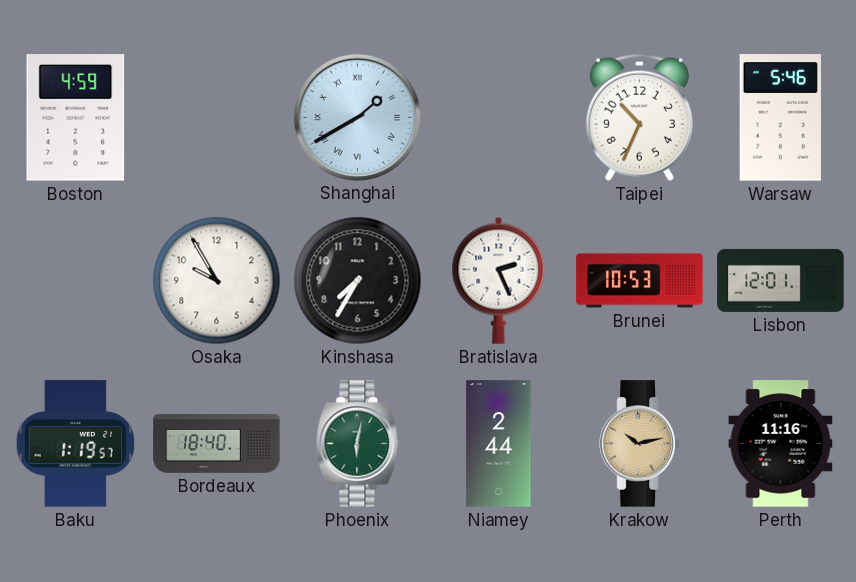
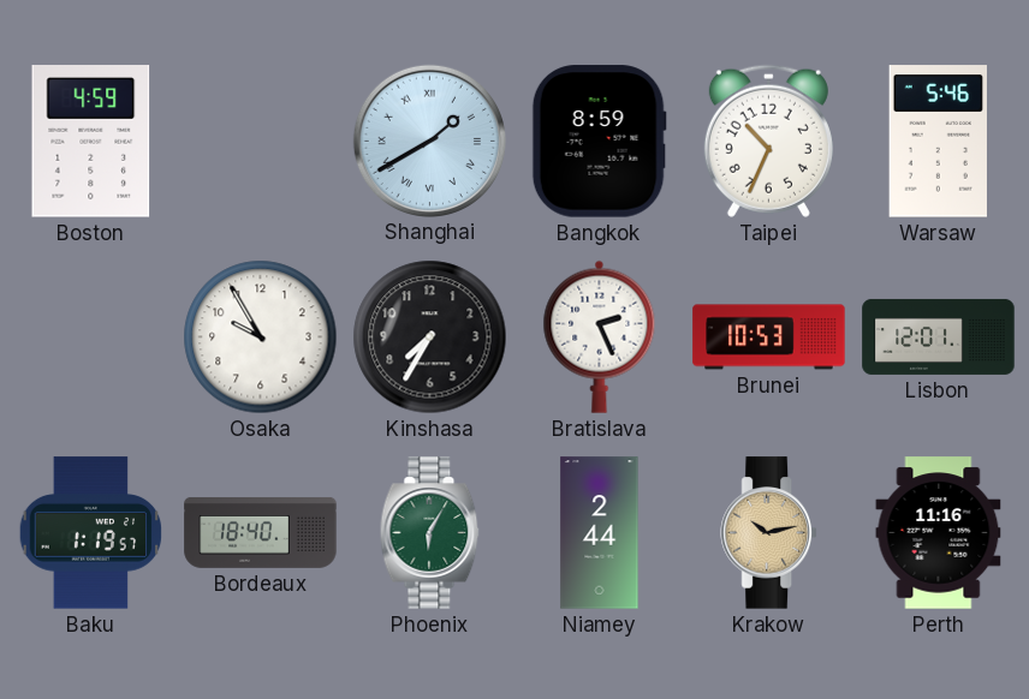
Bangkok: none -> 8:59 (599, 142)
Phoenix: 6:02 -> 6:05 (430, 533)
